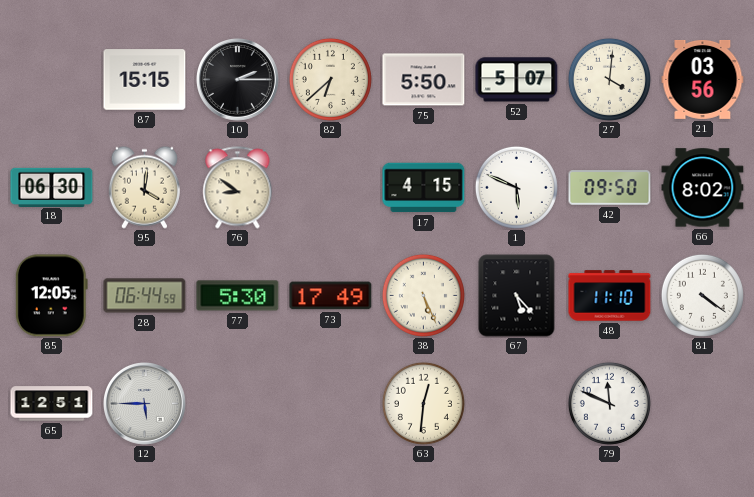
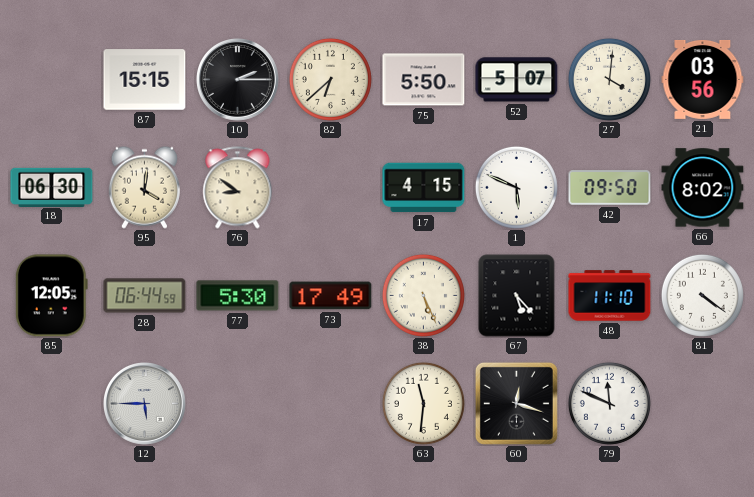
65: 12:51 -> none (52, 404)
63: 12:31 -> 11:31 (423, 403)
60: none -> 12:18 (516, 403)
